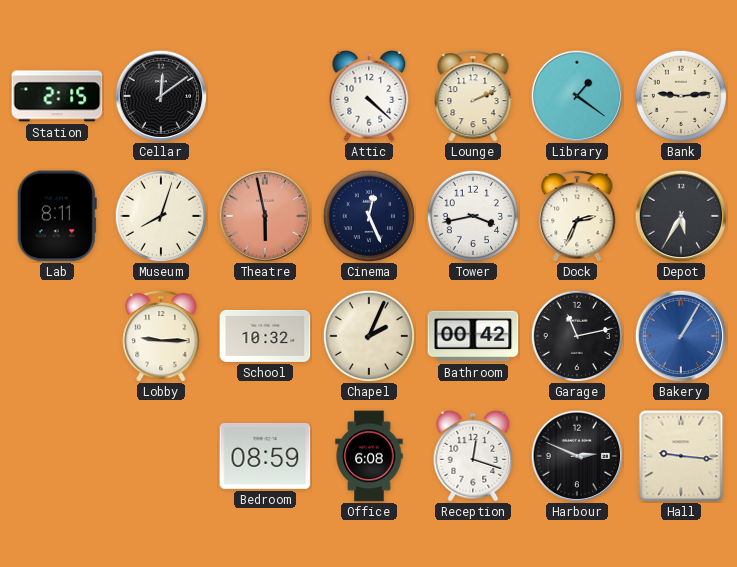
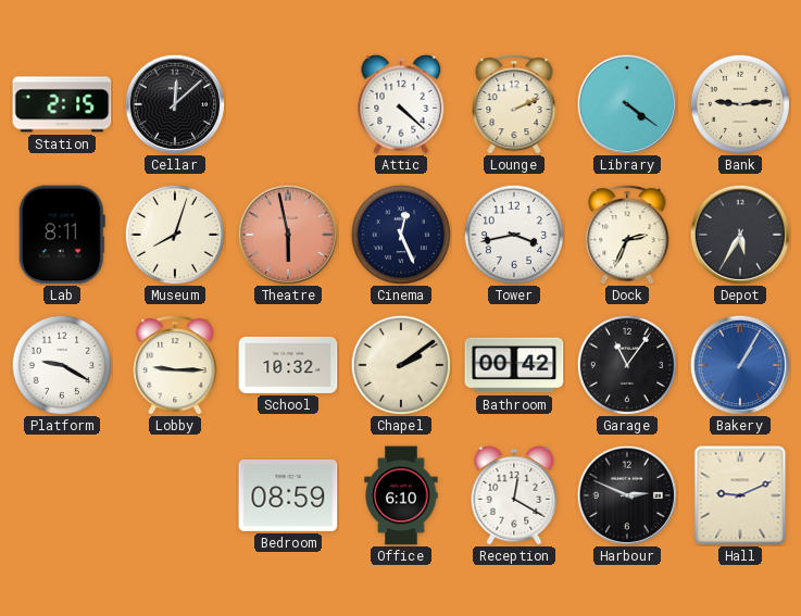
Cellar: 12:09 -> 12:08 (175, 104)
Library: 1:21 -> 4:21 (627, 104)
Platform: none -> 9:20 (61, 364)
Chapel: 2:04 -> 2:09 (400, 364)
Garage: 11:13 -> 11:06 (626, 364)
Office: 6:08 -> 6:10 (401, 495)
Reception: 12:18 -> 12:20 (514, 495)
Hall: 9:16 -> 9:11 (740, 495)
